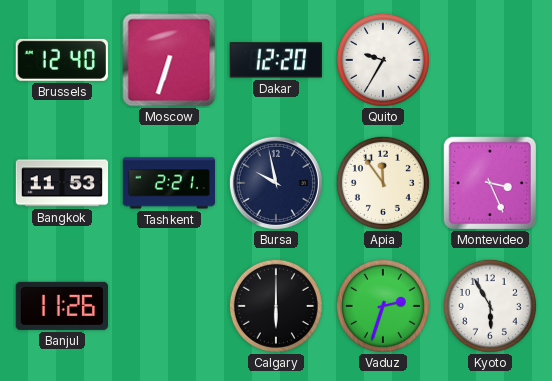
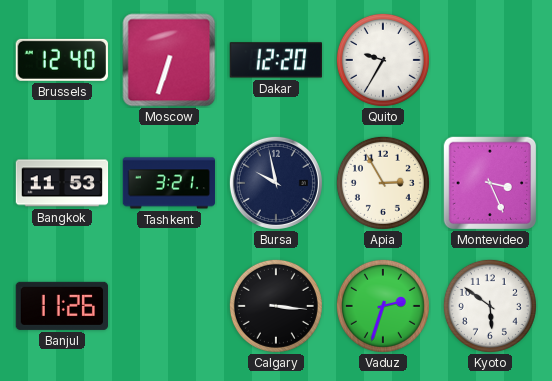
Tashkent: 2:21 -> 3:21 (169, 183)
Apia: 11:54 -> 2:55 (383, 183)
Calgary: 6:00 -> 3:16 (276, 306)
Kyoto: 5:55 -> 5:51 (490, 306)
